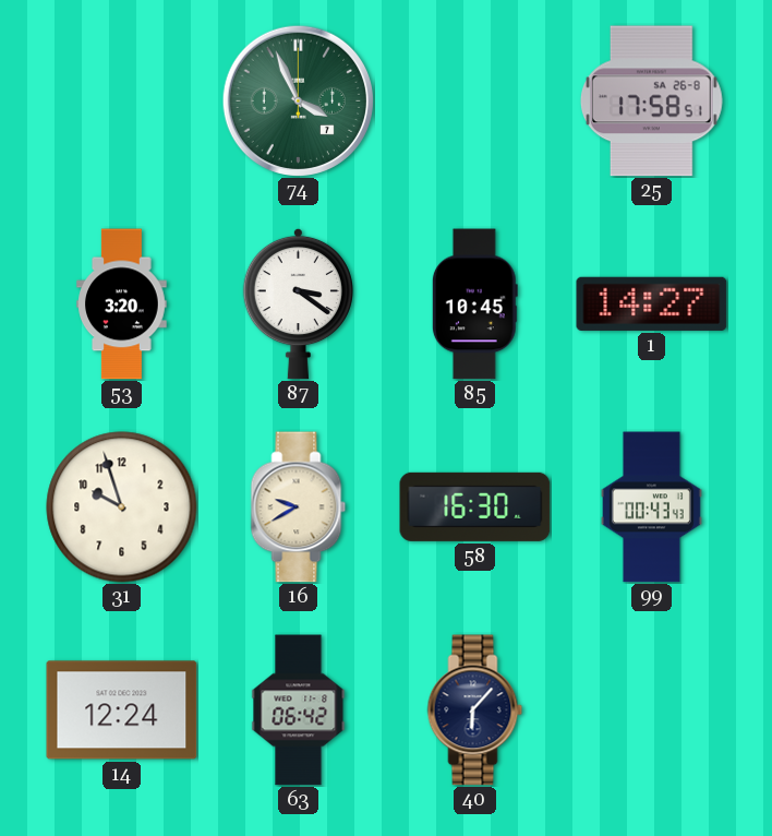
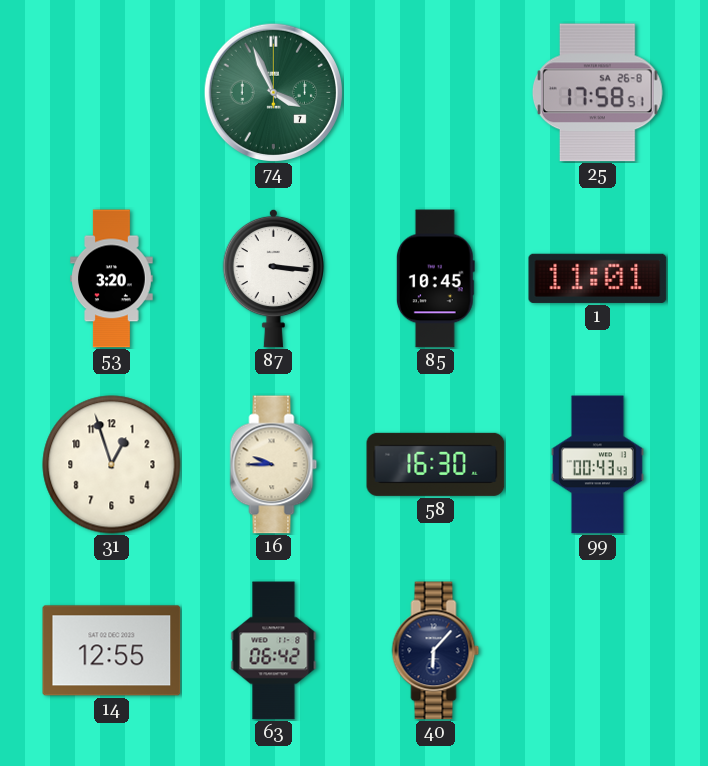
87: 3:21 -> 3:16 (273, 278)
1: 14:27 -> 11:01 (598, 278)
31: 9:57 -> 12:57 (112, 465)
16: 9:40 -> 9:45 (274, 465)
14: 12:24 -> 12:55 (112, 651)
